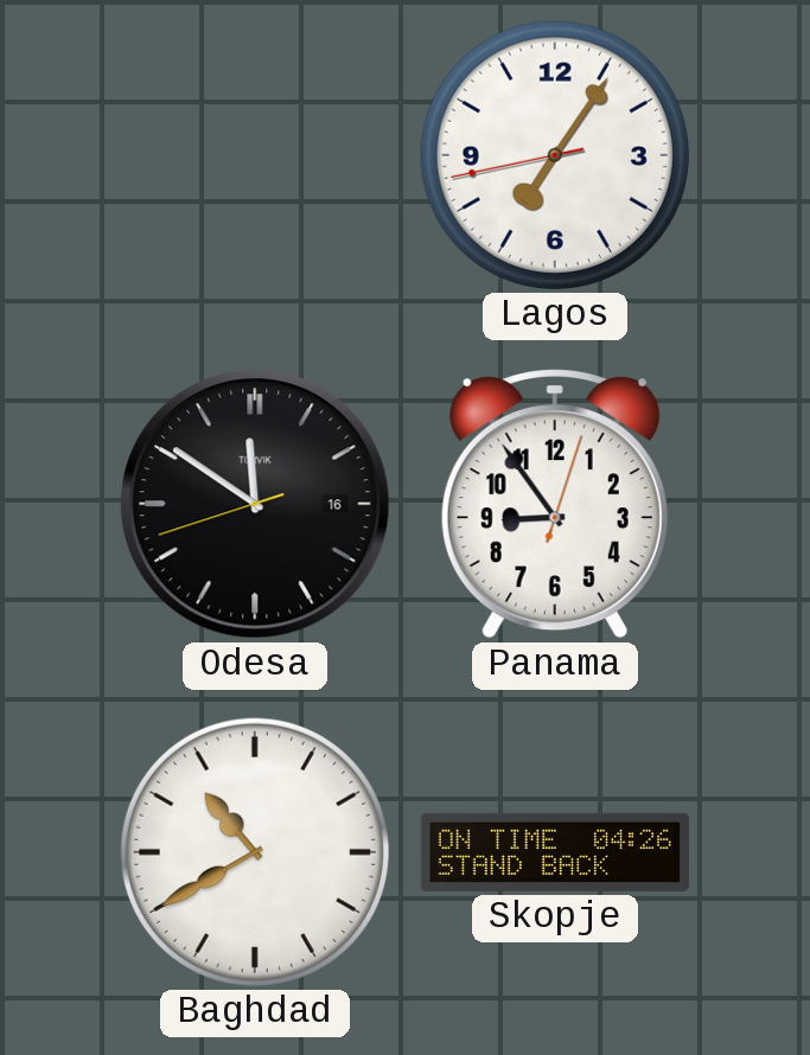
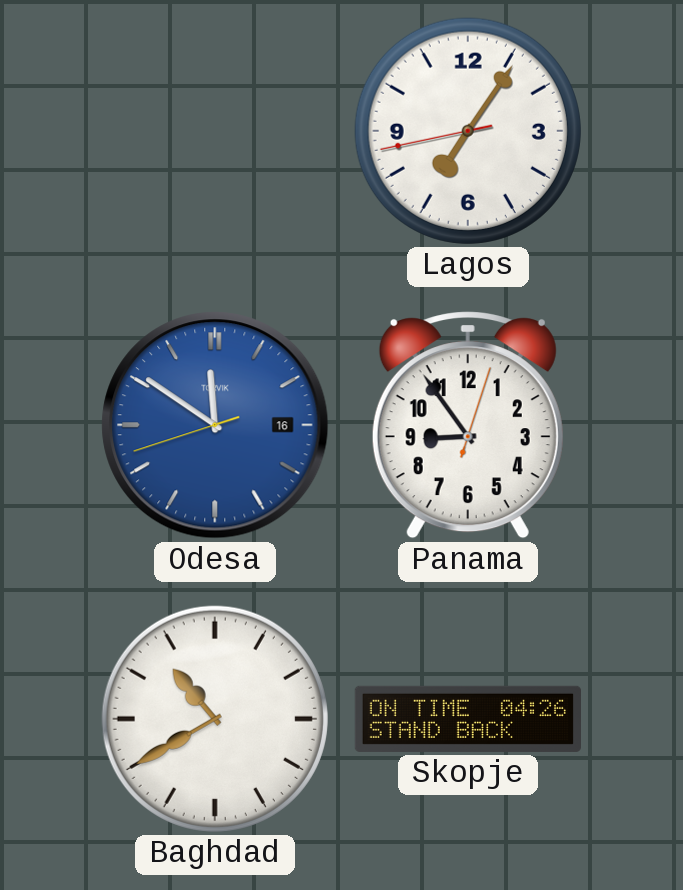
Odesa dial: black -> blue (215, 425)
